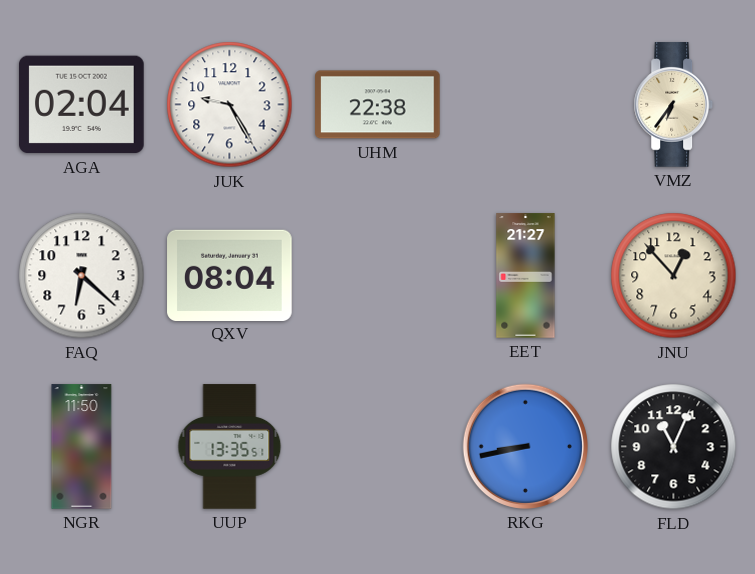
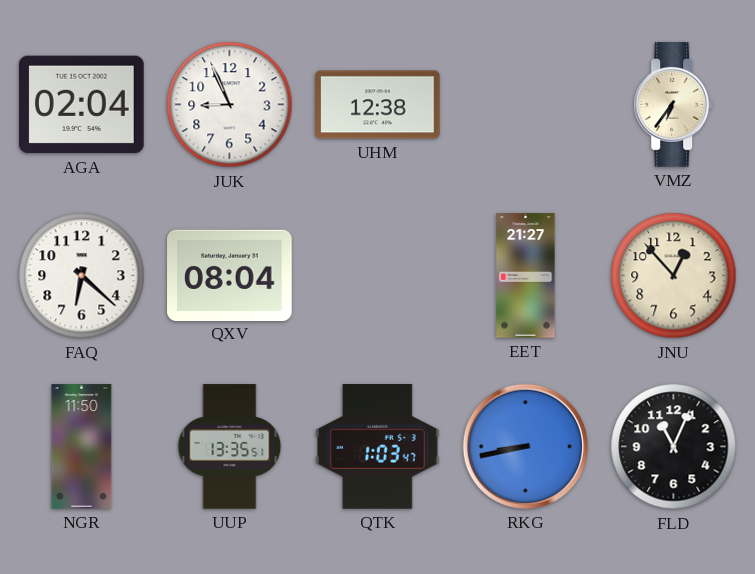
JUK: 9:25 -> 8:56 (230, 105)
UHM: 22:38 -> 12:38 (378, 105)
QTK: none -> 1:03 (378, 447)
